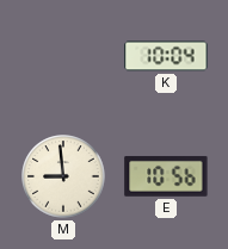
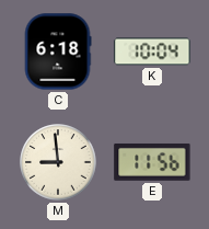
C: none -> 6:18 (58, 51)
E: 10:56 -> 11:56 (152, 162)
